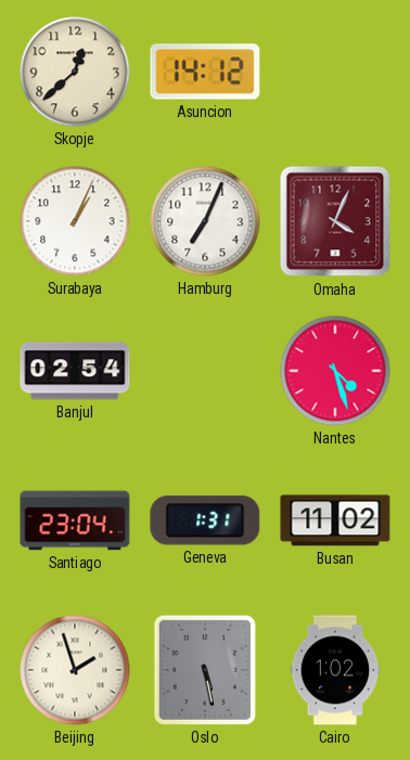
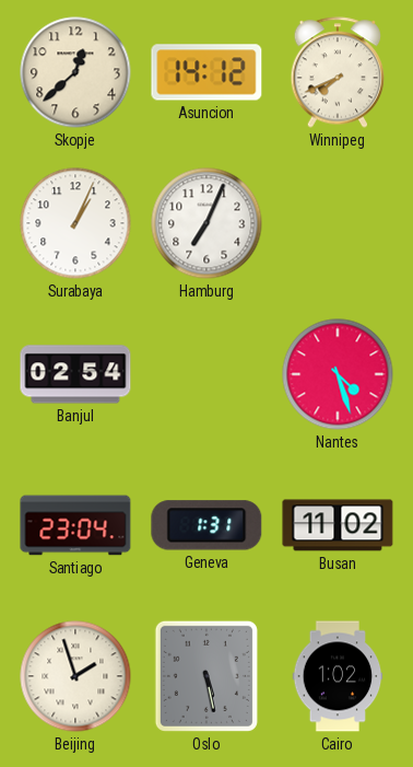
Winnipeg: none -> 7:41 (338, 72)
Omaha: 4:04 -> none (335, 221)
